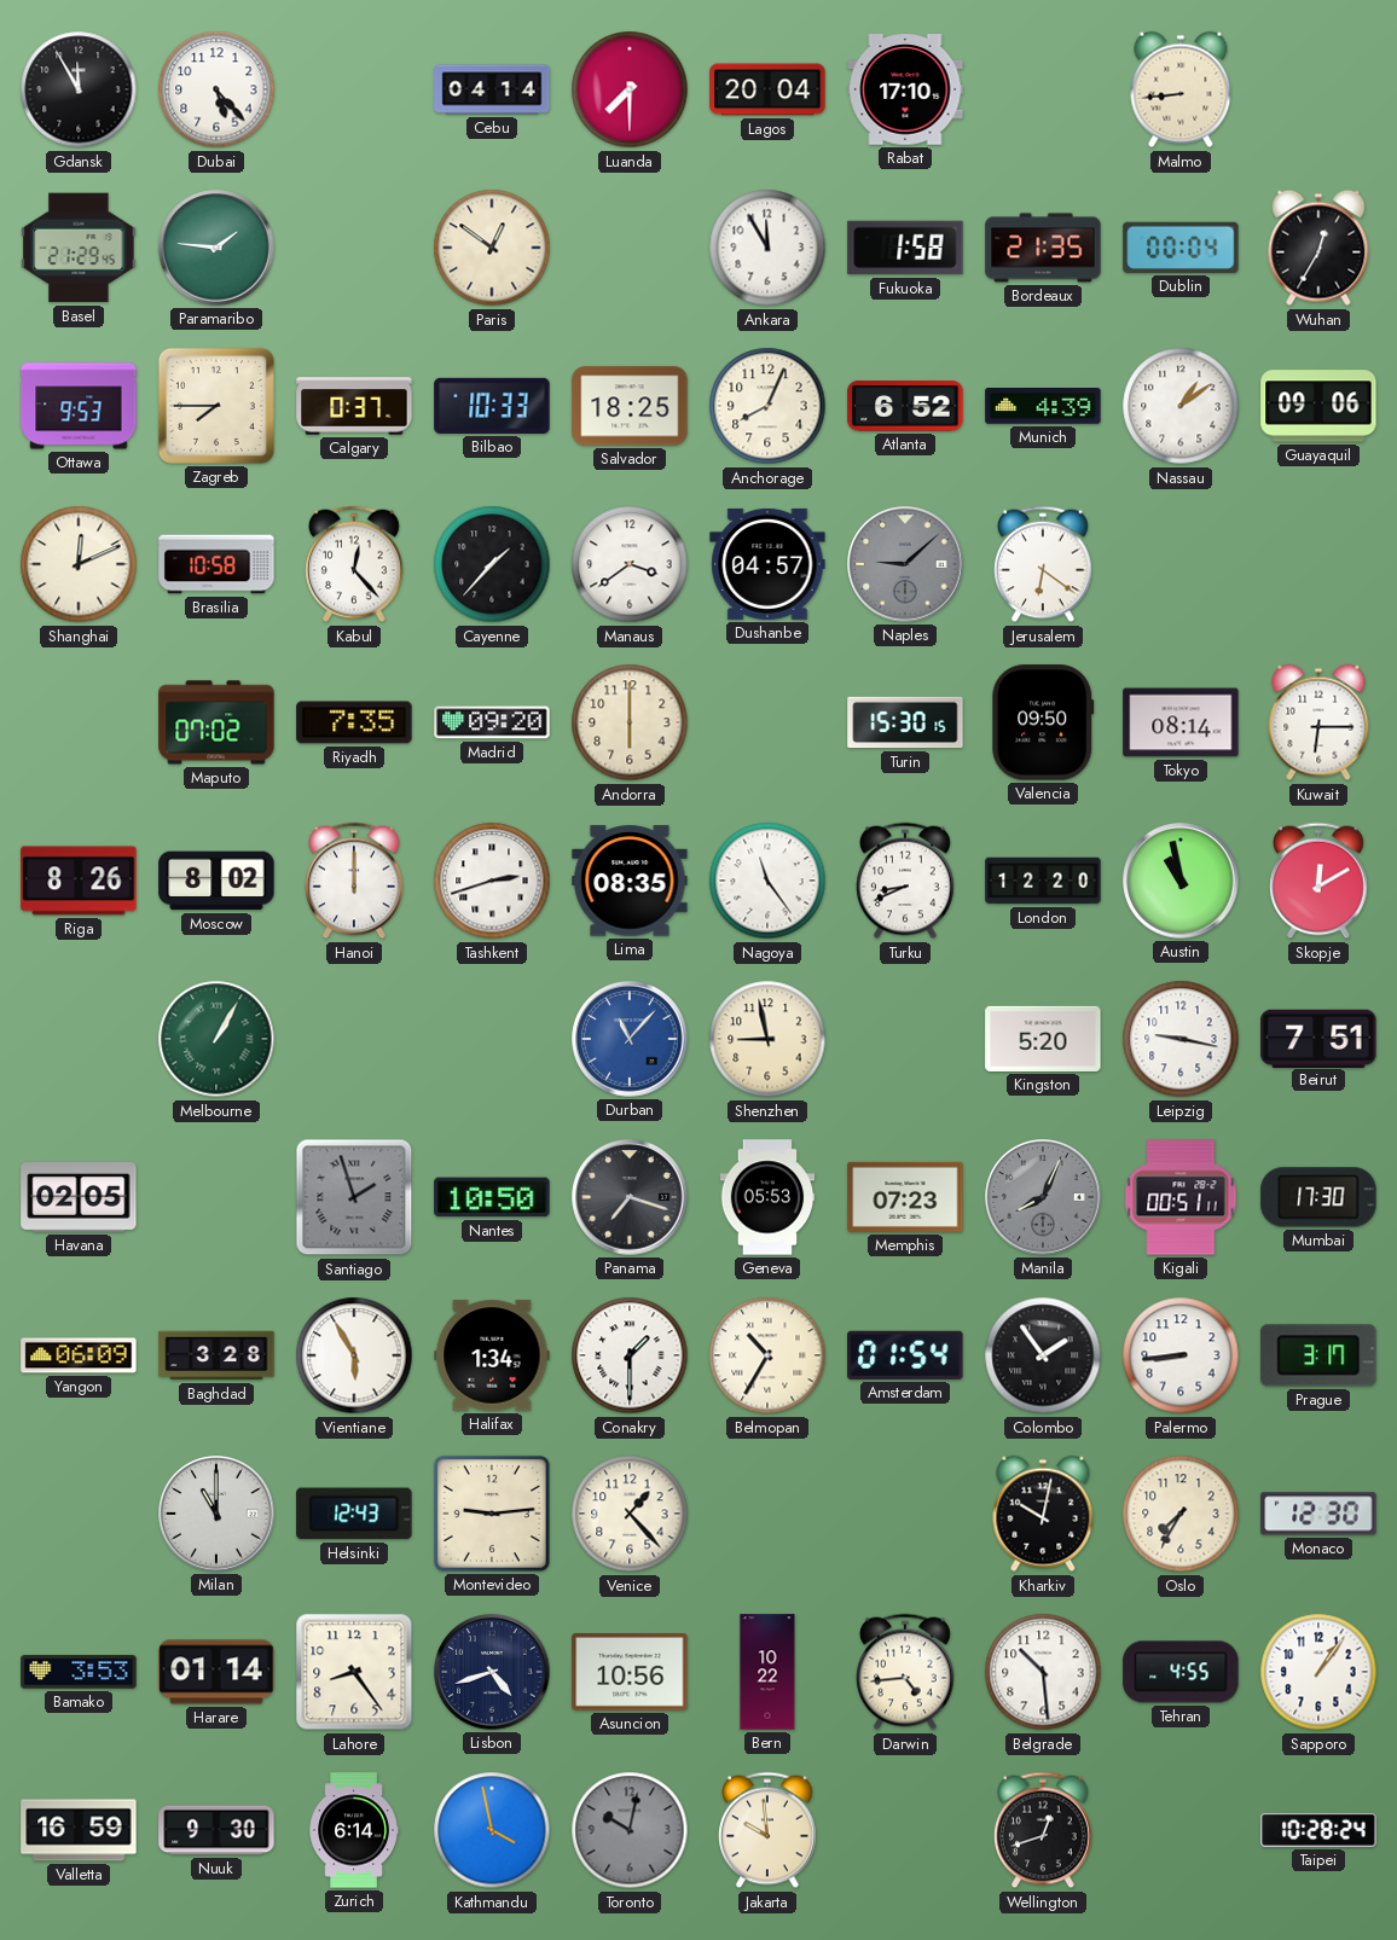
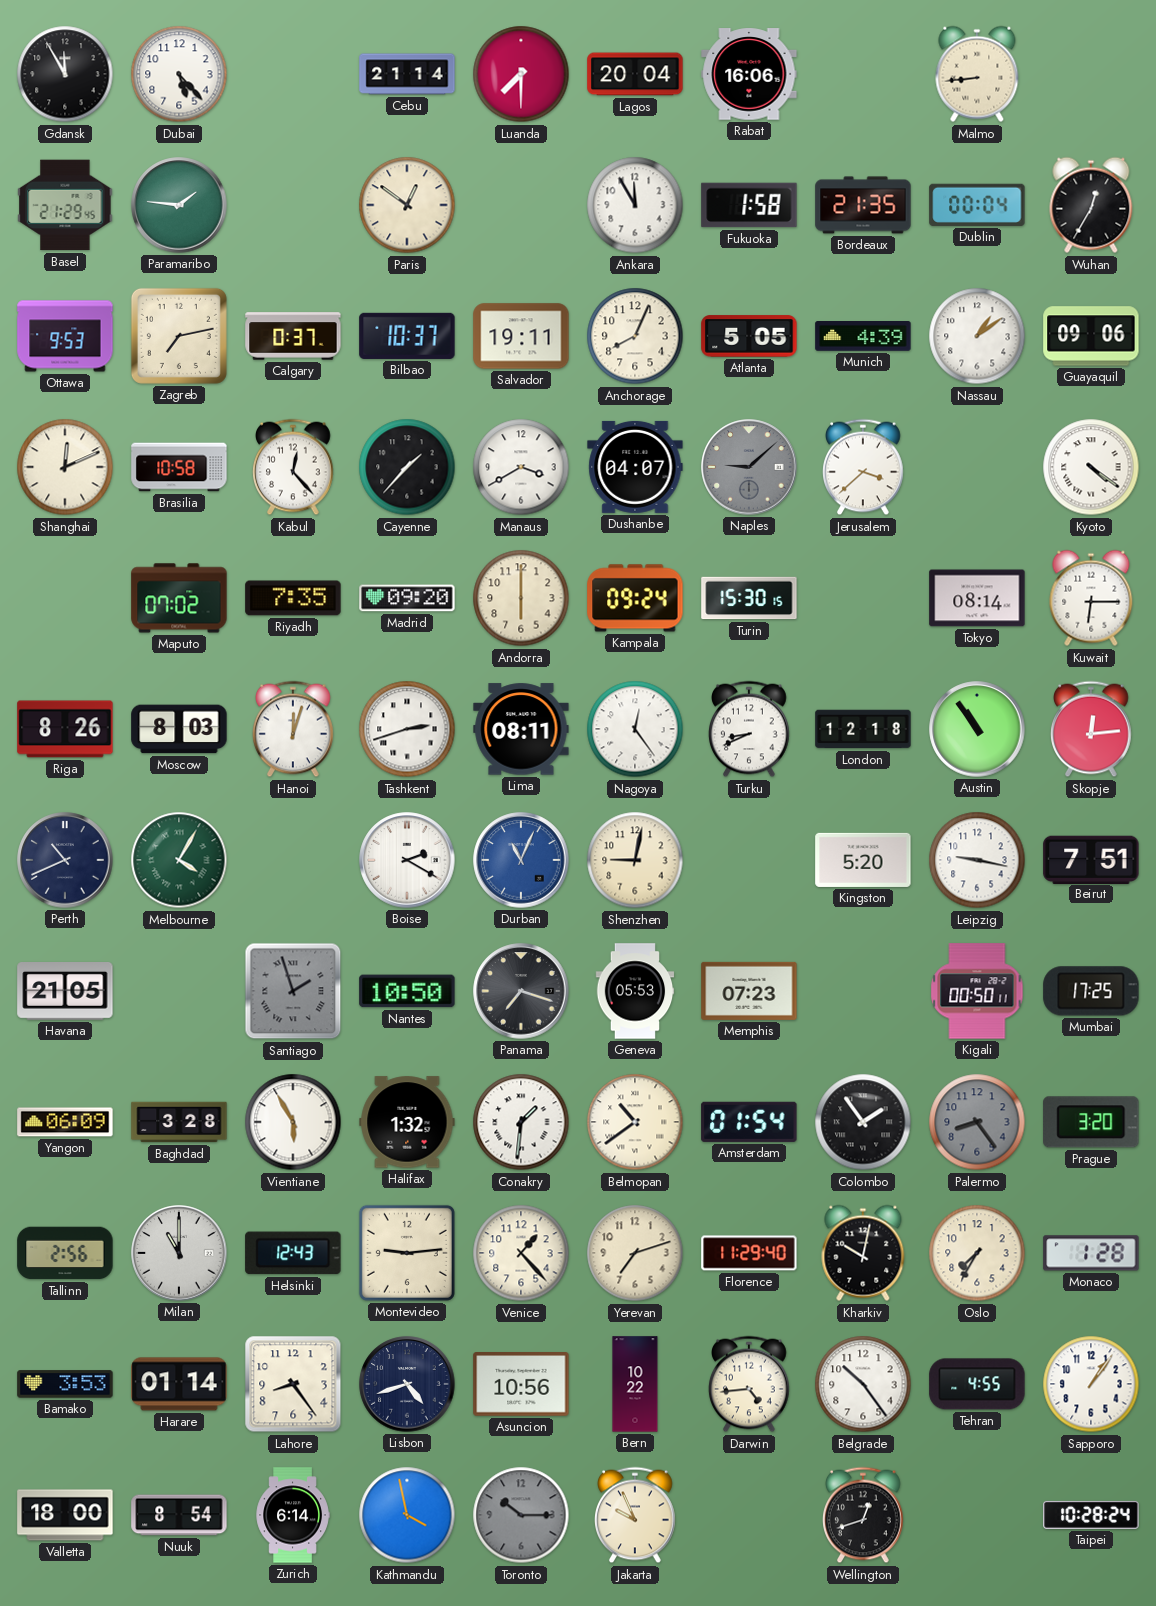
Cebu: 04:14 -> 21:14 (407, 74)
Rabat: 17:10 -> 16:06 (749, 74)
Zagreb: 7:45 -> 7:13 (179, 336)
Bilbao: 10:33 -> 10:37 (407, 336)
Salvador: 18:25 -> 19:11 (521, 336)
Atlanta: 6:52 -> 5:05 (749, 336)
Manaus: 3:39 -> 3:40 (521, 467)
Dushanbe: 04:57 -> 04:07 (635, 467)
Jerusalem: 6:21 -> 3:38 (864, 467)
Kyoto: none -> 4:21 (1091, 467)
Kampala: none -> 09:24 (635, 598)
Valencia: 09:50 -> none (1043, 722)
Moscow: 8:02 -> 8:03 (179, 729)
Hanoi: 12:00 -> 12:03 (294, 729)
Lima: 08:35 -> 08:11 (521, 729)
Nagoya: 11:24 -> 12:24 (635, 729)
London: 12:20 -> 12:18 (863, 729)
Austin: 10:58 -> 10:54 (977, 729)
Skopje: 12:10 -> 12:14 (1092, 729)
Perth: none -> 10:41 (65, 860)
Melbourne: 1:05 -> 4:05 (179, 860)
Boise: none -> 2:20 (407, 860)
Durban: 11:07 -> 11:04 (521, 860)
Shenzhen: 8:58 -> 9:02 (635, 860)
Havana: 02:05 -> 21:05 (65, 992)
Manila: 8:04 -> none (1043, 1197)
Kigali: 00:51 -> 00:50 (977, 991)
Mumbai: 17:30 -> 17:25 (1091, 991)
Halifax: 1:34 -> 1:32 (407, 1122)
Conakry: 1:30 -> 1:31 (521, 1122)
Belmopan: 10:35 -> 10:39 (635, 1122)
Palermo: 8:44 -> 8:24 (977, 1122)
Palermo dial: white -> grey (977, 1122)
Prague: 3:17 -> 3:20 (1091, 1122)
Tallinn: none -> 2:56 (65, 1253)
Yerevan: none -> 7:12 (635, 1253)
Florence: none -> 11:29 (749, 1253)
Monaco: 12:30 -> 1:28 (1091, 1253)
Belgrade: 10:29 -> 10:24 (863, 1384)
Valletta: 16:59 -> 18:00 (65, 1515)
Nuuk: 9:30 -> 8:54 (179, 1515)
Toronto: 10:02 -> 10:15 (521, 1515)
Jakarta: 9:59 -> 9:56 (636, 1515)
